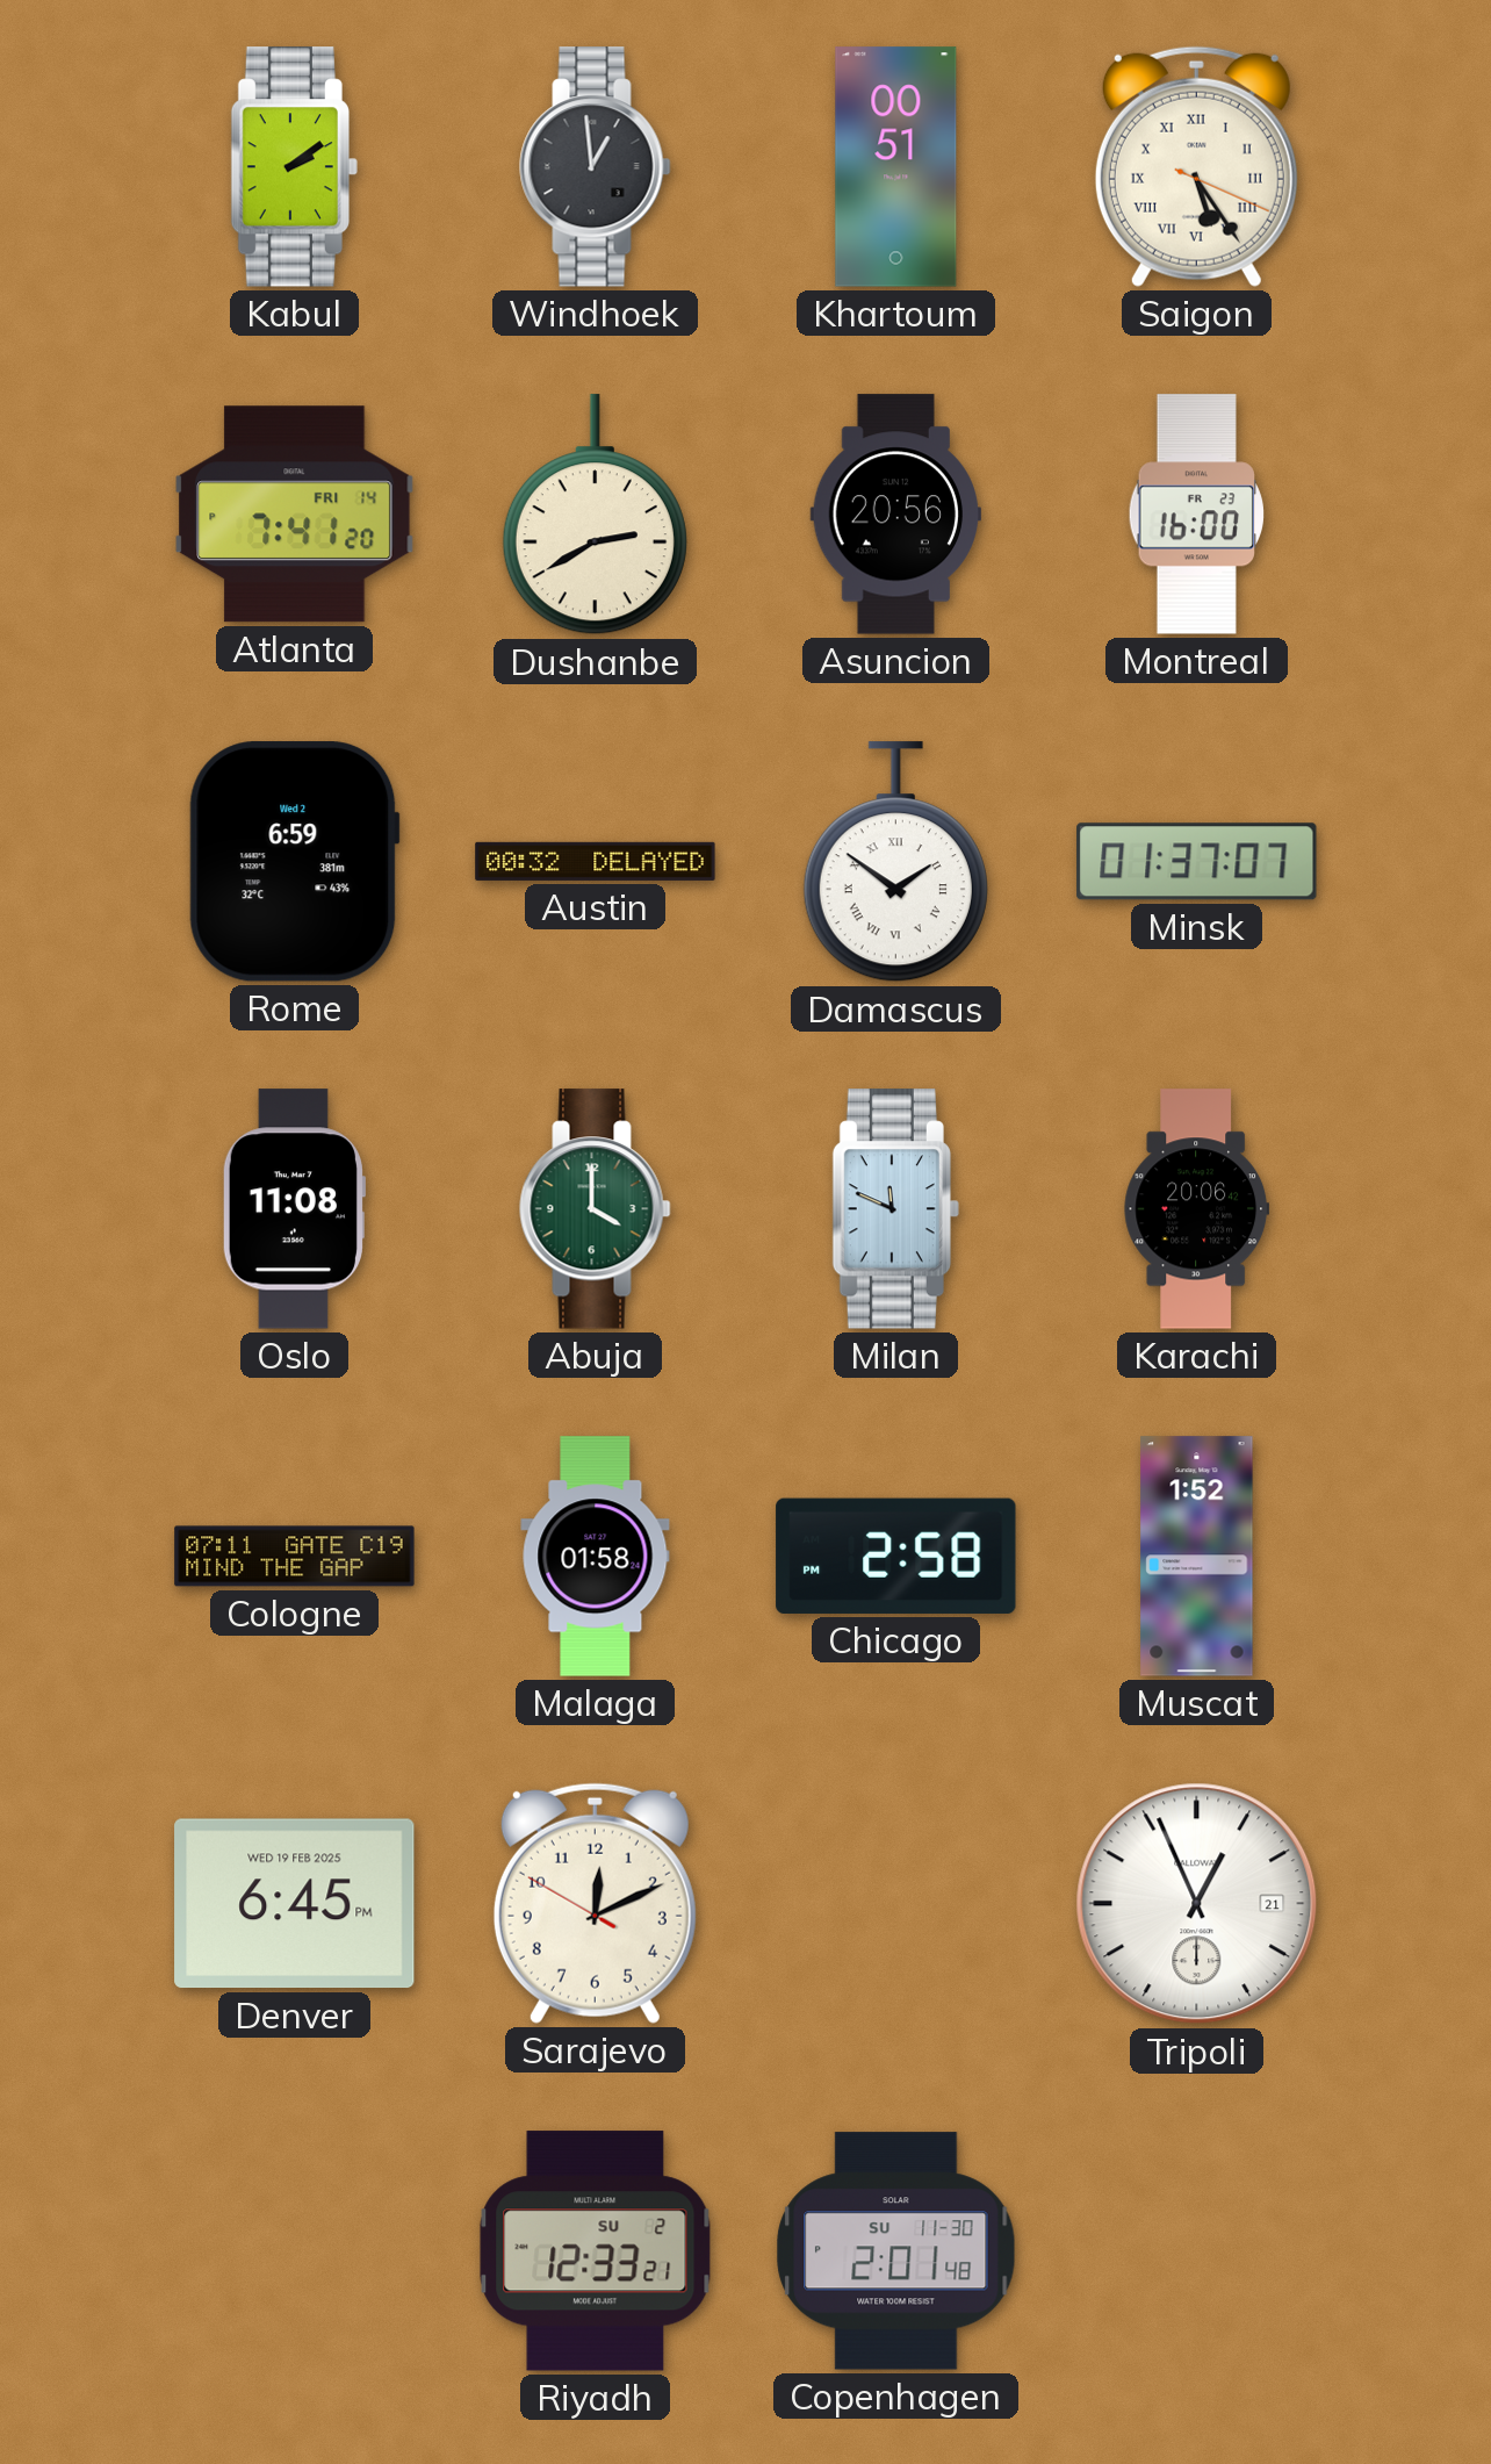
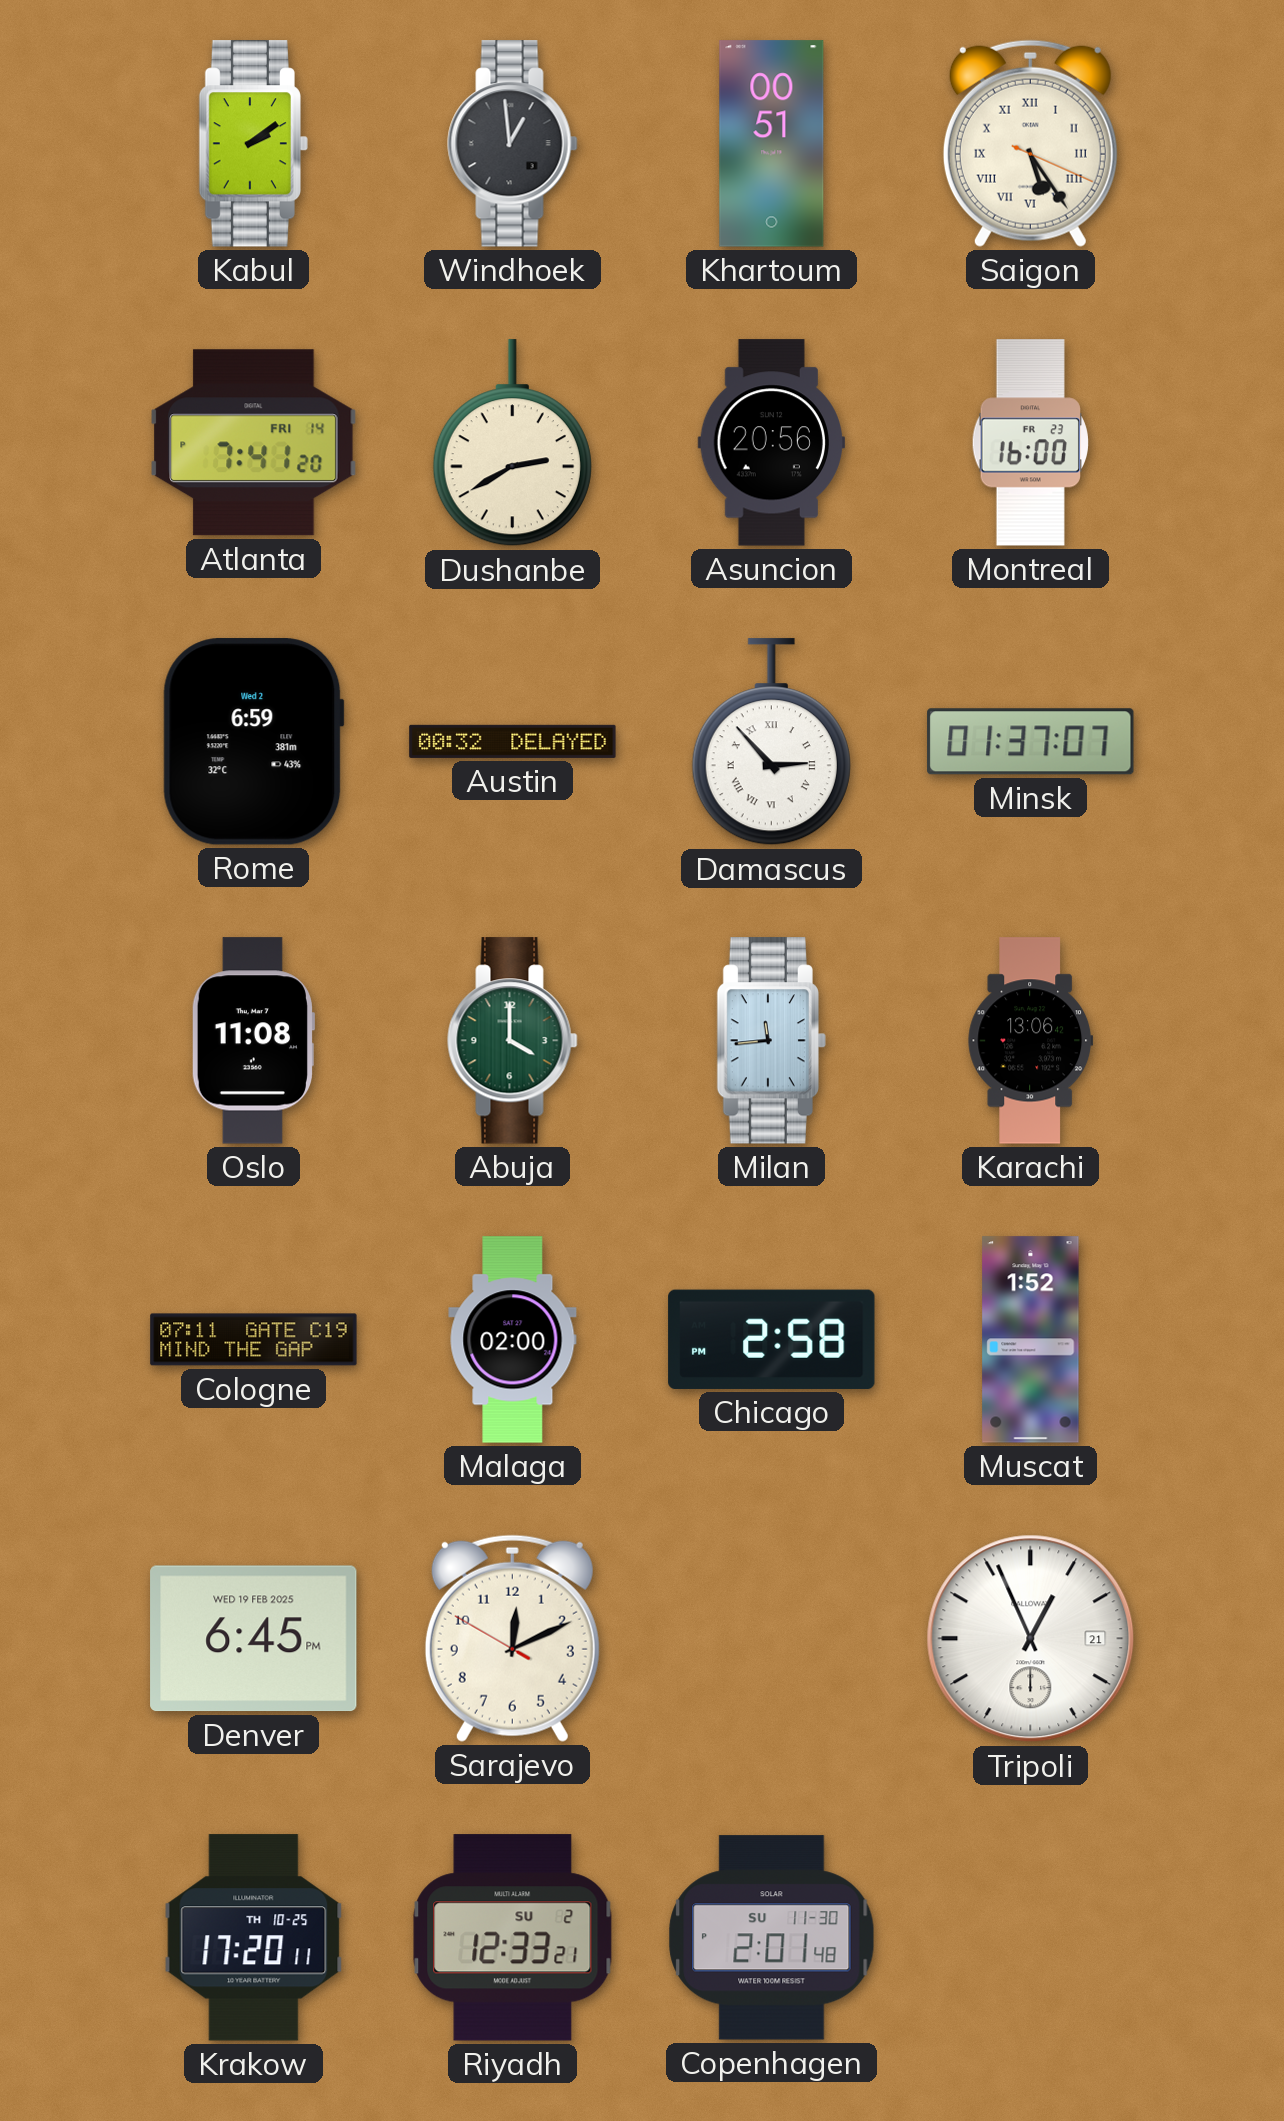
Damascus: 1:51 -> 2:53 (771, 742)
Milan: 11:49 -> 11:44 (771, 1041)
Karachi: 20:06 -> 13:06 (1031, 1041)
Malaga: 01:58 -> 02:00 (513, 1340)
Krakow: none -> 17:20 (254, 1938)
